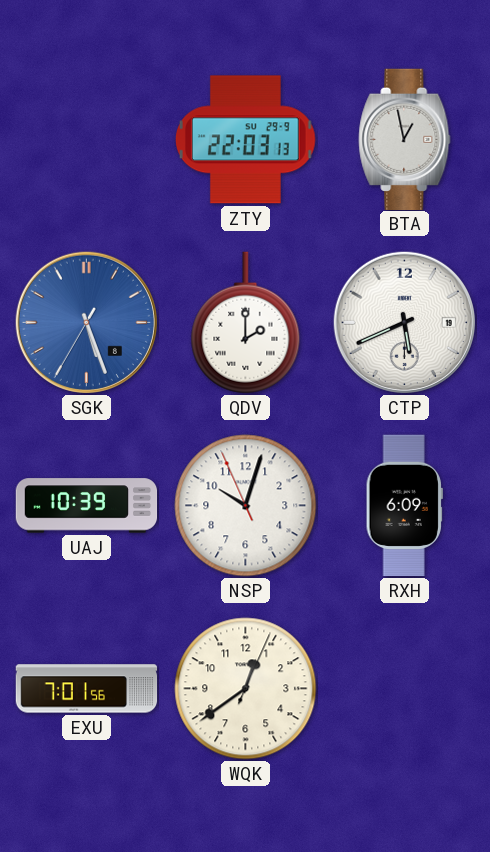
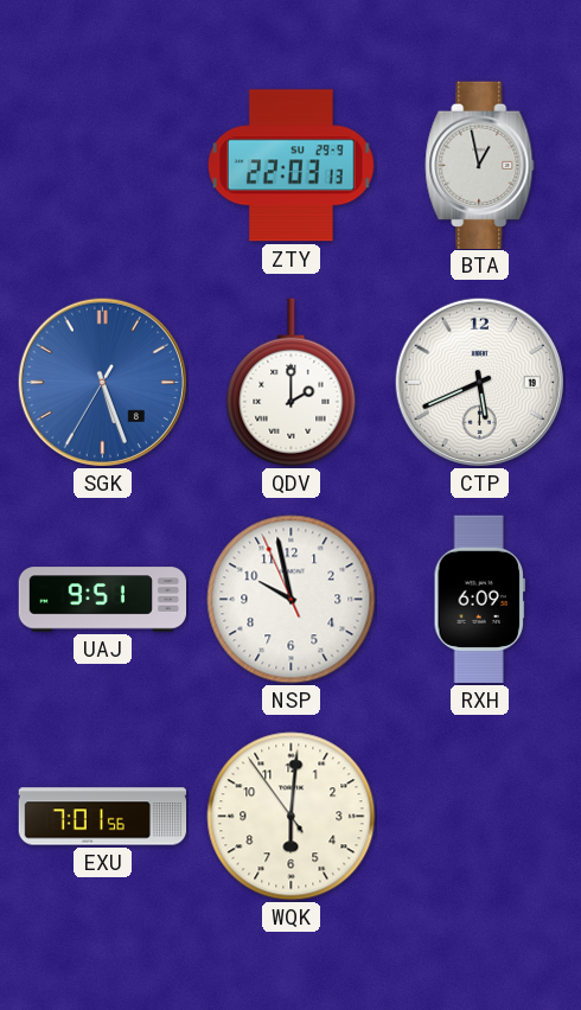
UAJ: 10:39 -> 9:51 (103, 600)
NSP: 10:02 -> 9:57 (292, 600)
WQK: 12:39 -> 6:00 (292, 817)
